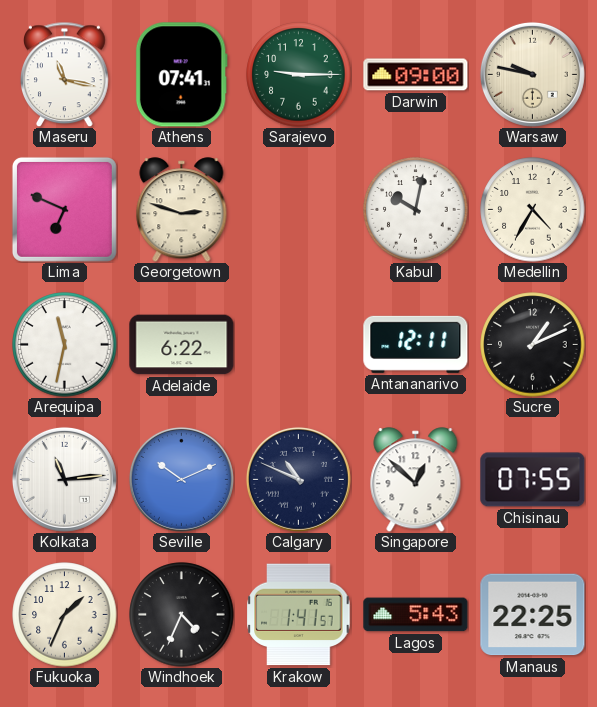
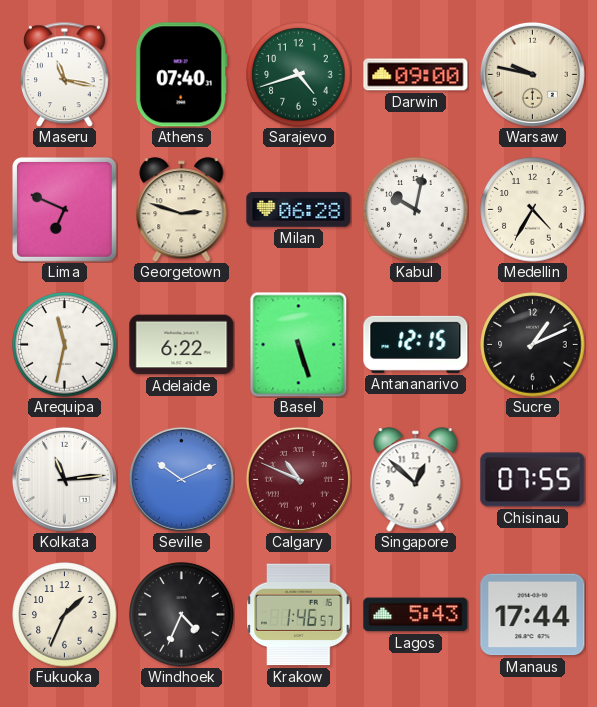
Athens: 07:41 -> 07:40 (181, 75)
Sarajevo: 9:15 -> 4:42 (299, 75)
Milan: none -> 06:28 (299, 210)
Basel: none -> 5:27 (299, 344)
Antananarivo: 12:11 -> 12:15 (416, 344)
Calgary dial: navy -> burgundy (298, 479)
Krakow: 1:41 -> 1:46 (299, 615)
Manaus: 22:25 -> 17:44 (533, 615)
